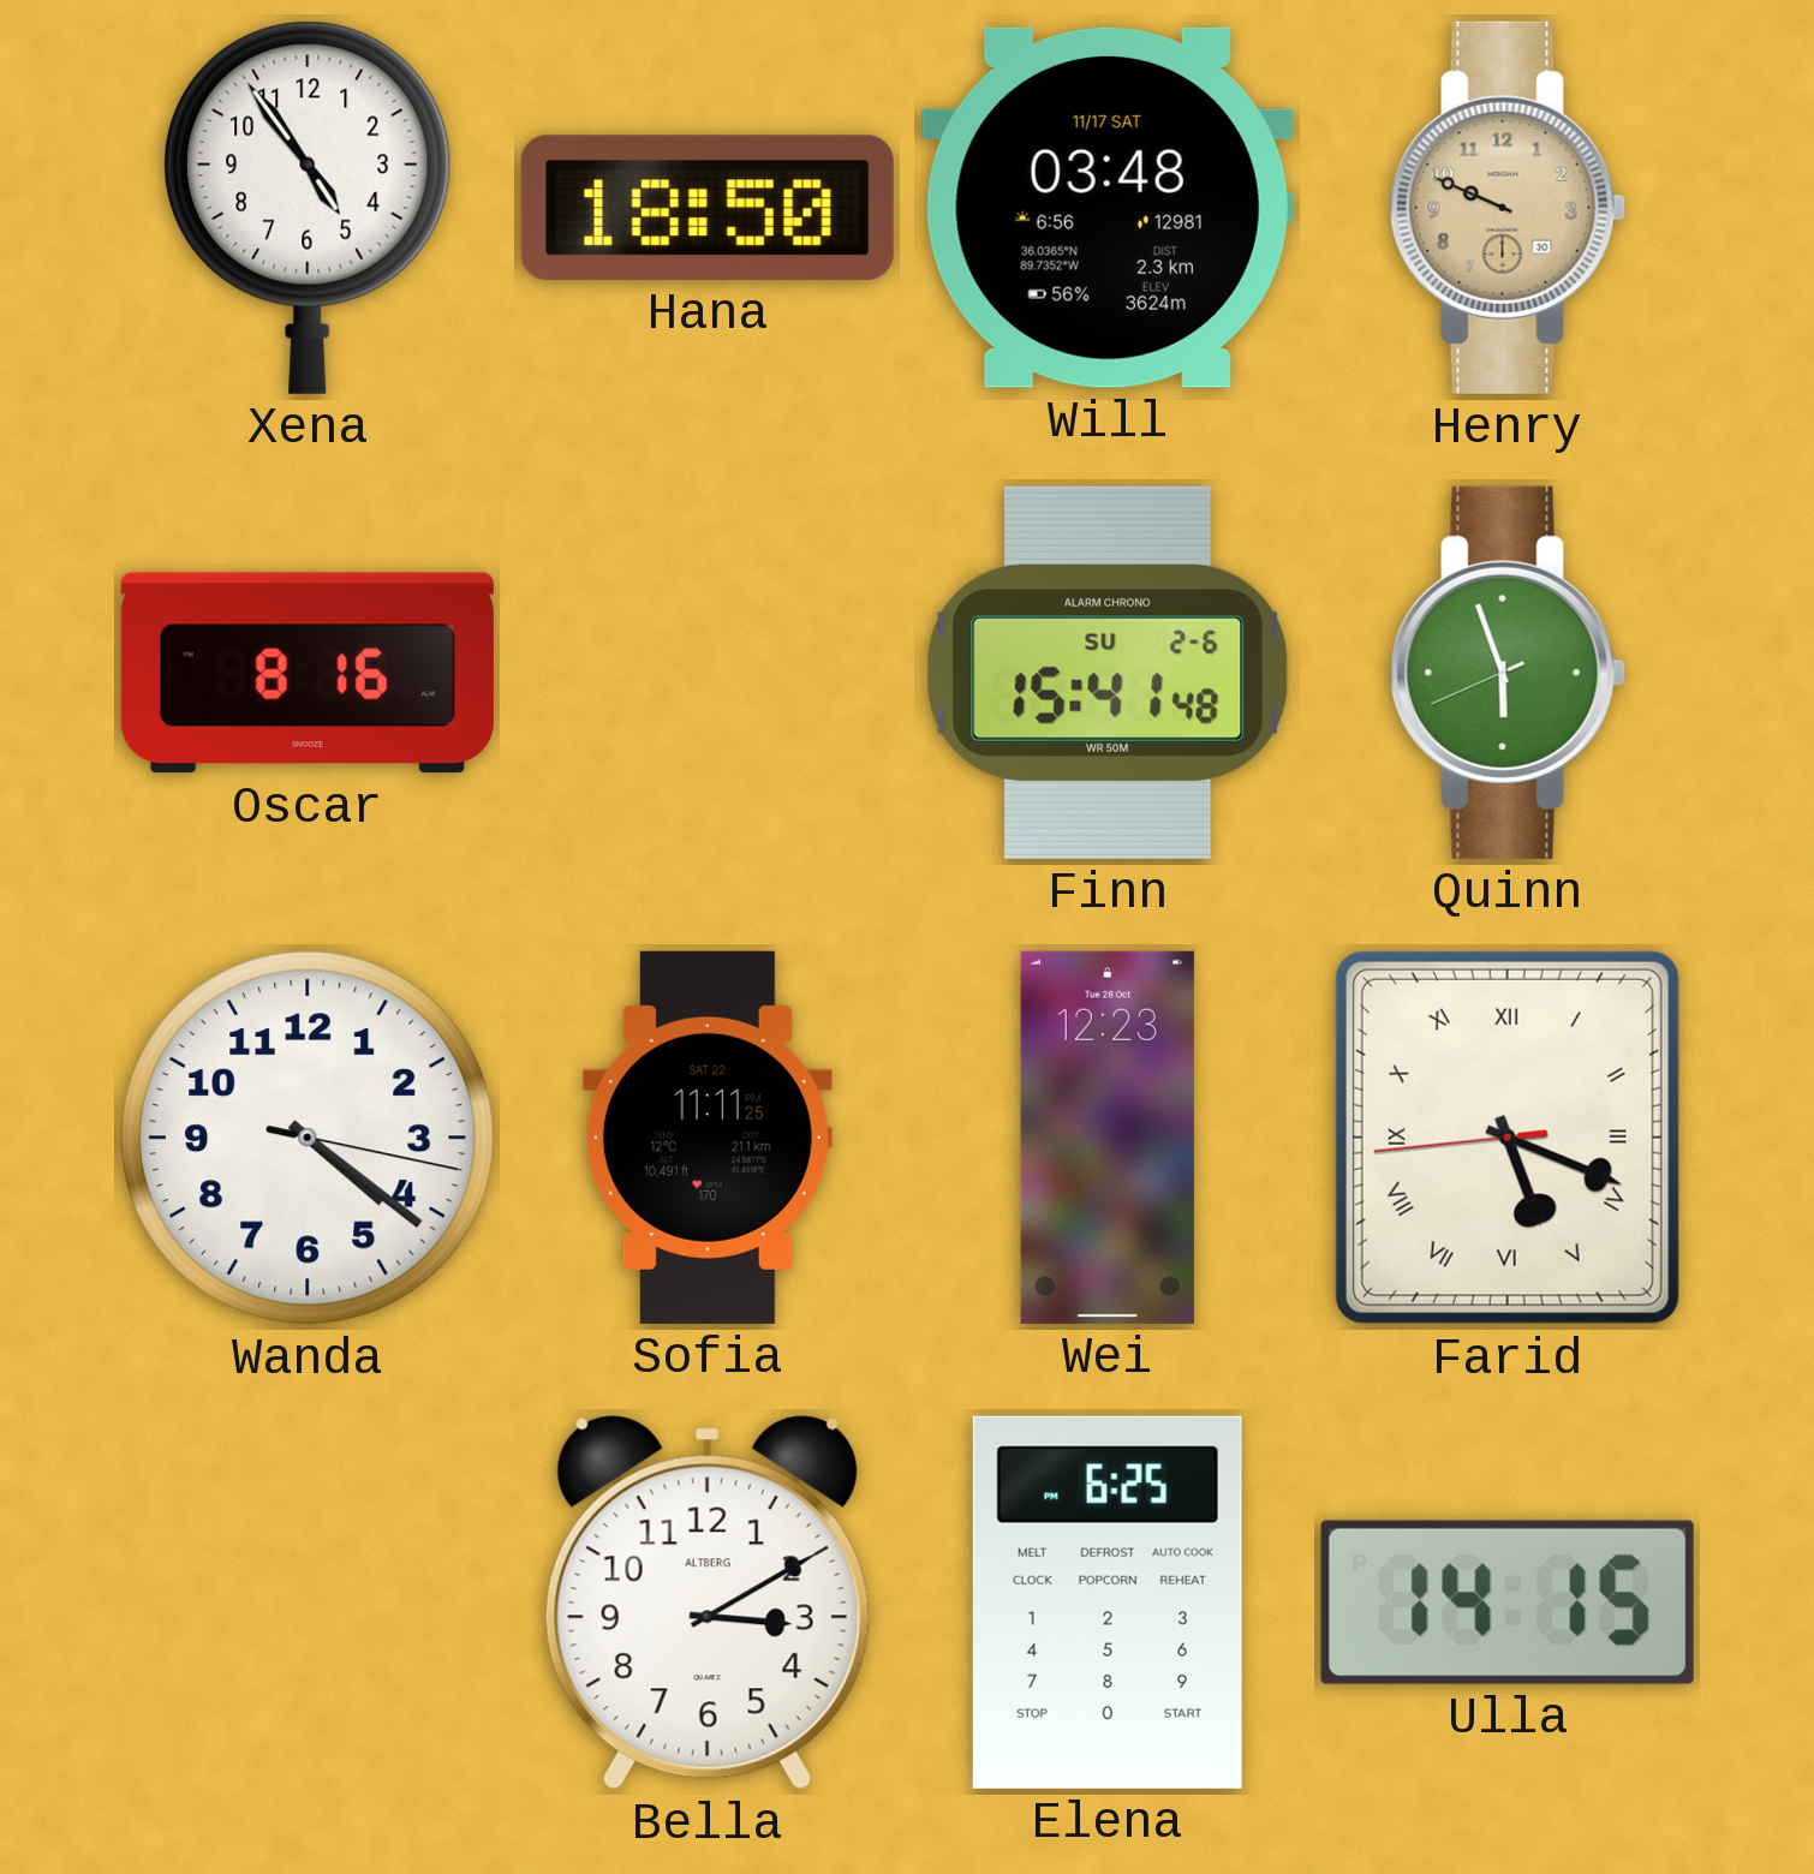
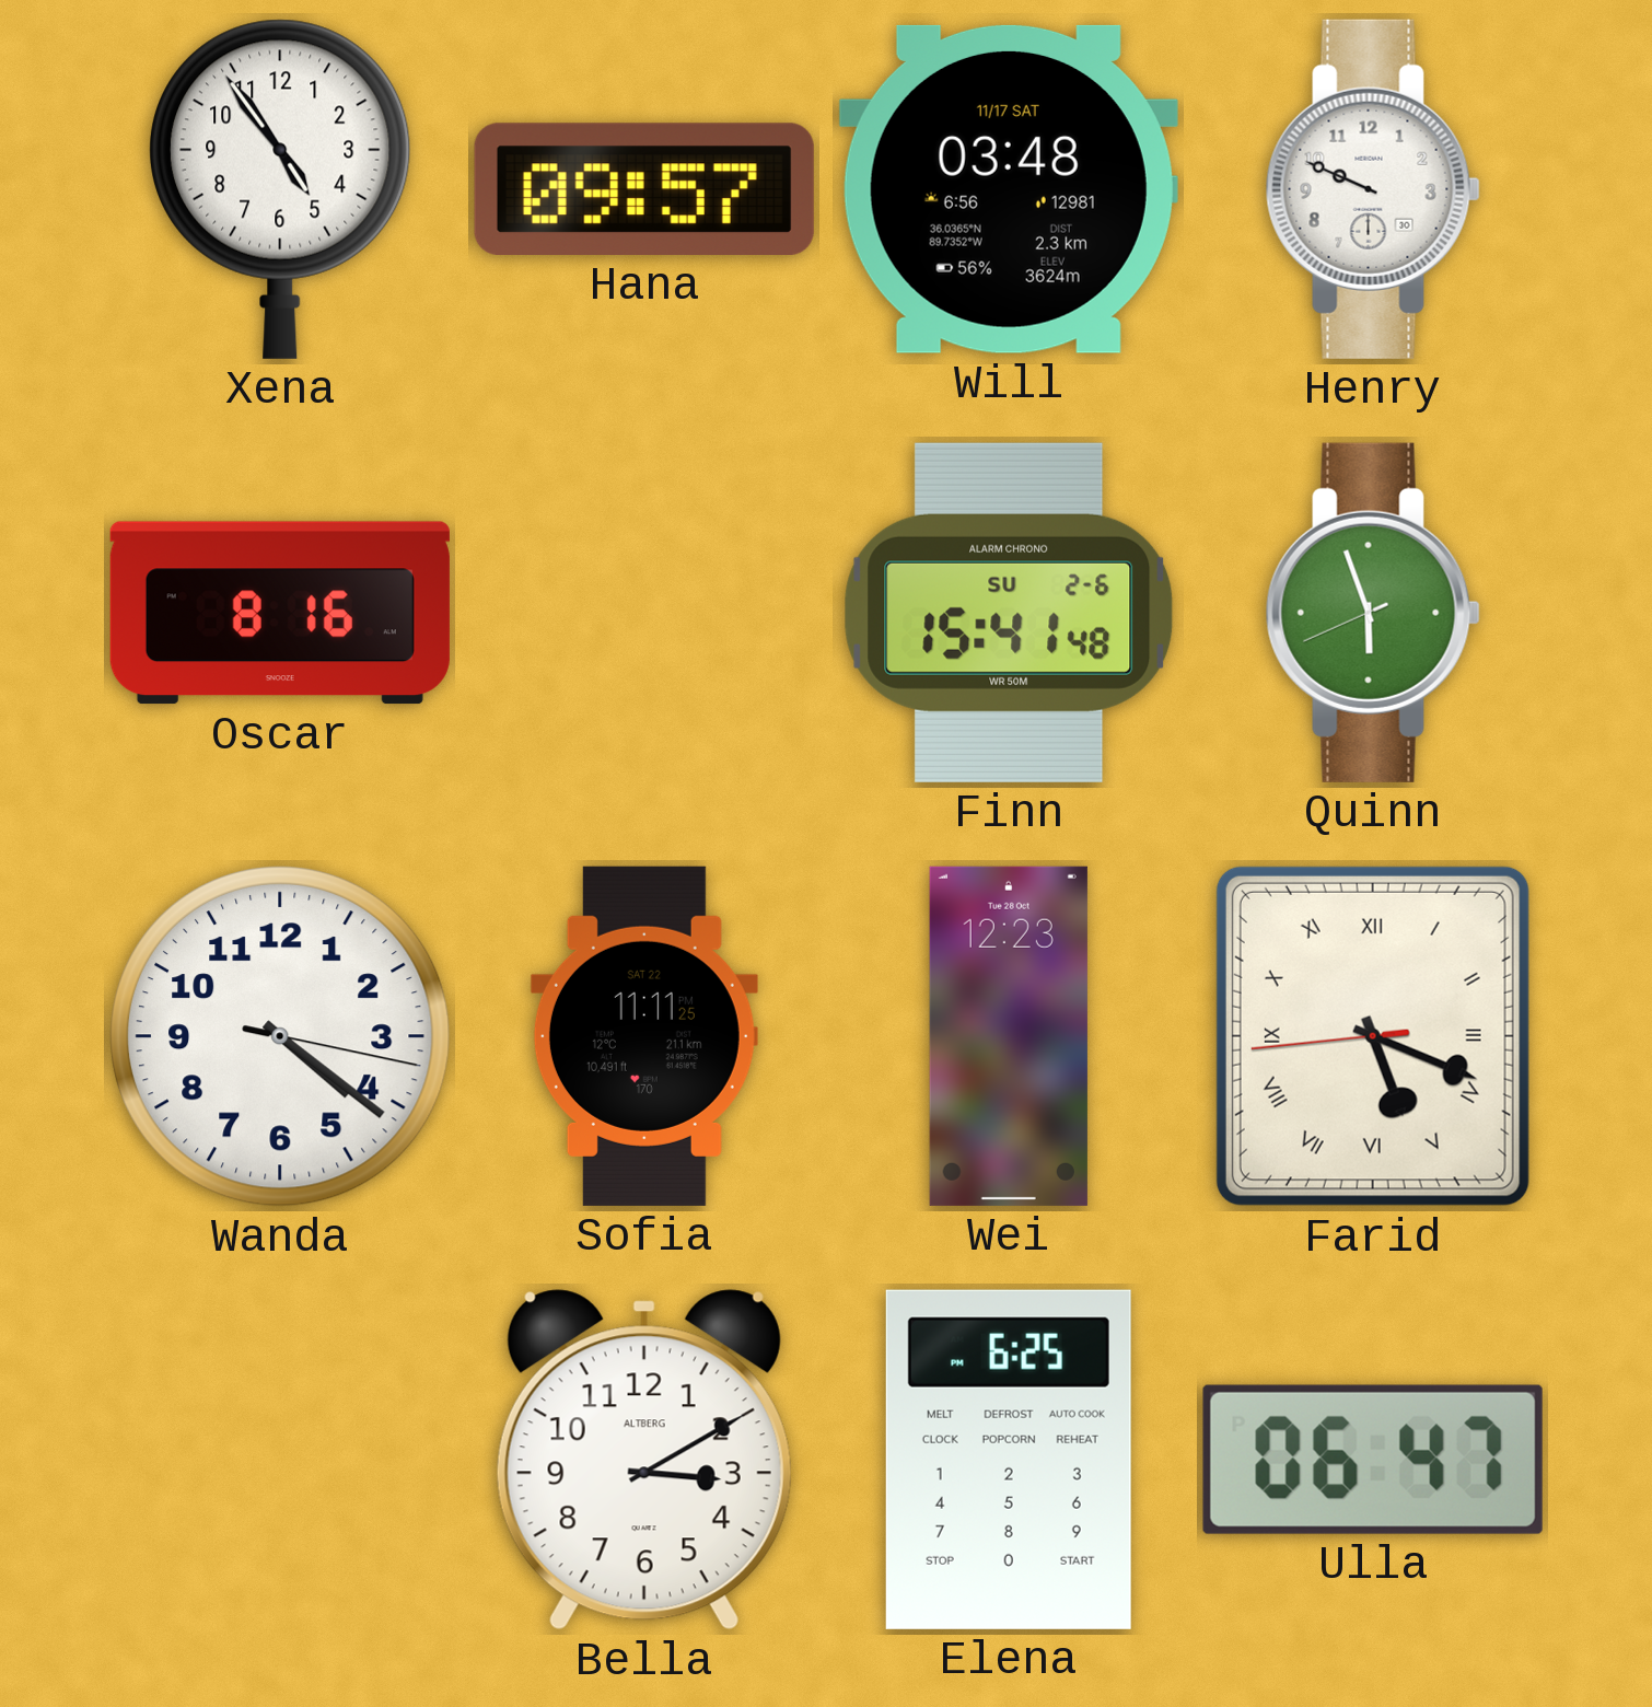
Hana: 18:50 -> 09:57 (644, 189)
Henry dial: champagne -> white (1373, 189)
Ulla: 14:15 -> 06:47 (1373, 1460)
